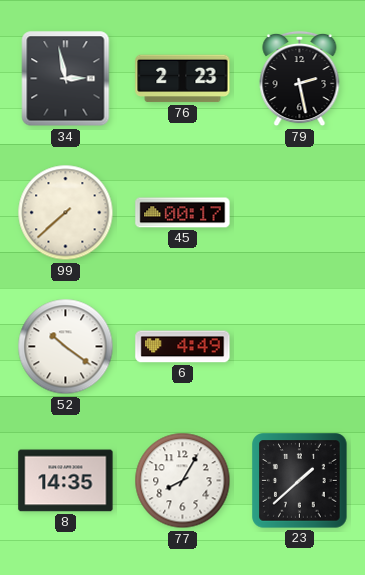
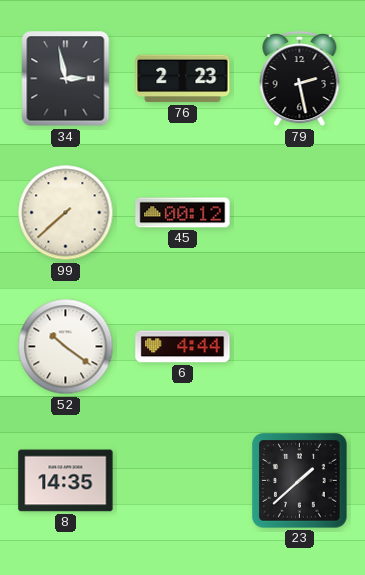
45: 00:17 -> 00:12 (183, 213)
6: 4:49 -> 4:44 (183, 347)
77: 8:05 -> none (183, 481)
